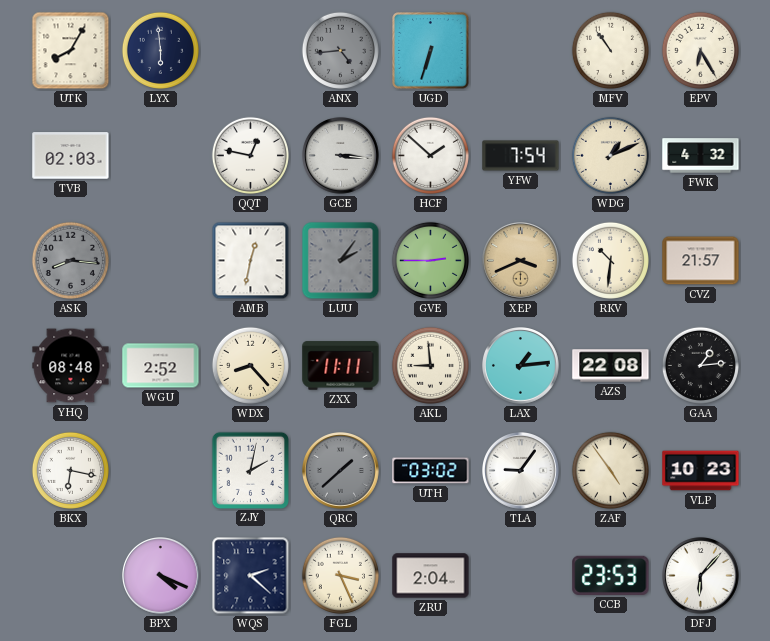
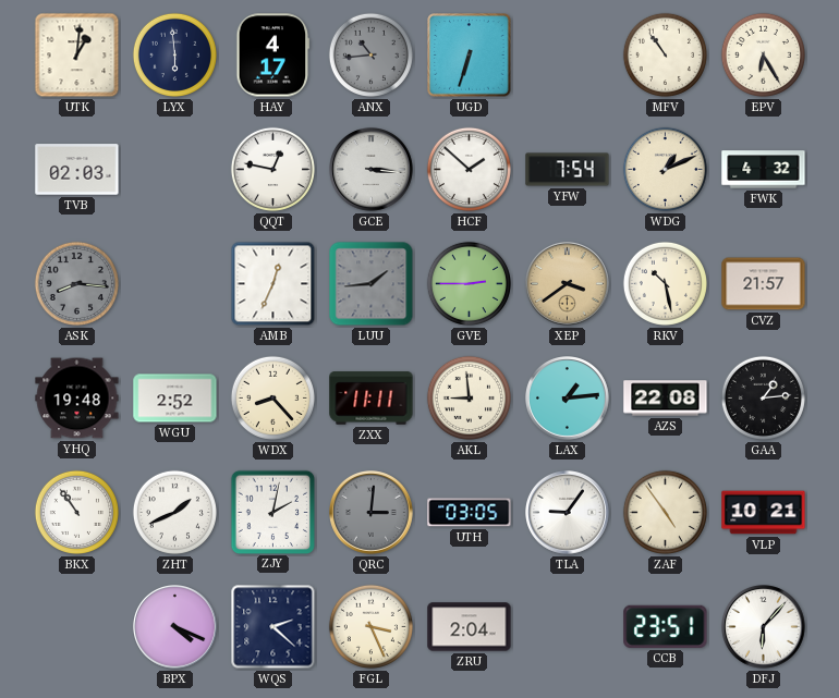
UTK: 8:05 -> 1:01 (77, 56)
HAY: none -> 4:17 (273, 56)
ANX: 4:44 -> 10:44 (370, 54)
AMB: 12:32 -> 12:34 (273, 284)
LUU: 2:06 -> 1:44 (372, 284)
XEP: 3:41 -> 3:39 (568, 284)
RKV: 10:31 -> 10:28 (665, 283)
YHQ: 08:48 -> 19:48 (77, 399)
BKX: 6:17 -> 10:54 (76, 512)
ZHT: none -> 1:41 (174, 512)
QRC: 1:38 -> 3:01 (372, 513)
UTH: 03:02 -> 03:05 (470, 513)
VLP: 10:23 -> 10:21 (764, 513)
CCB: 23:53 -> 23:51 (666, 626)
